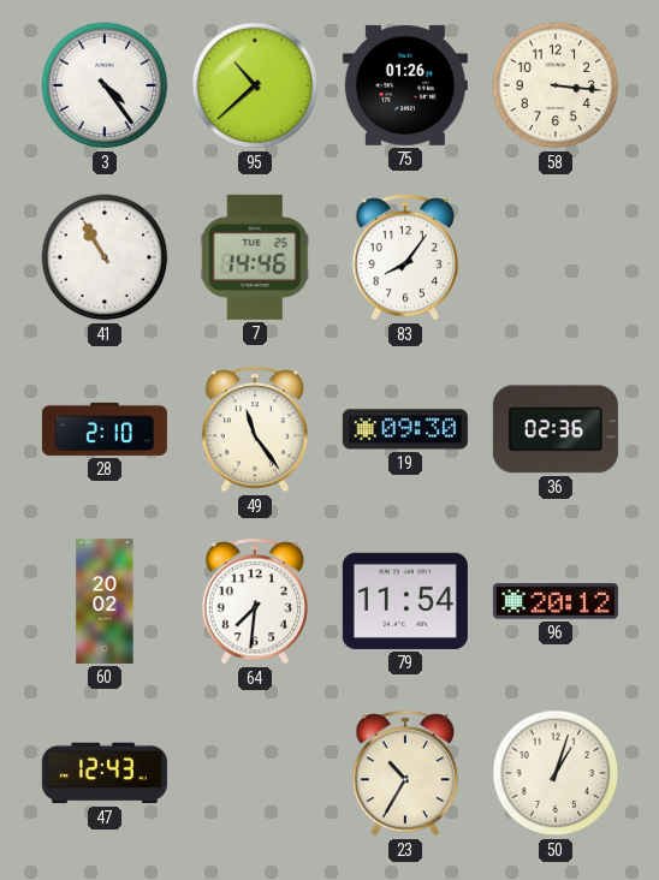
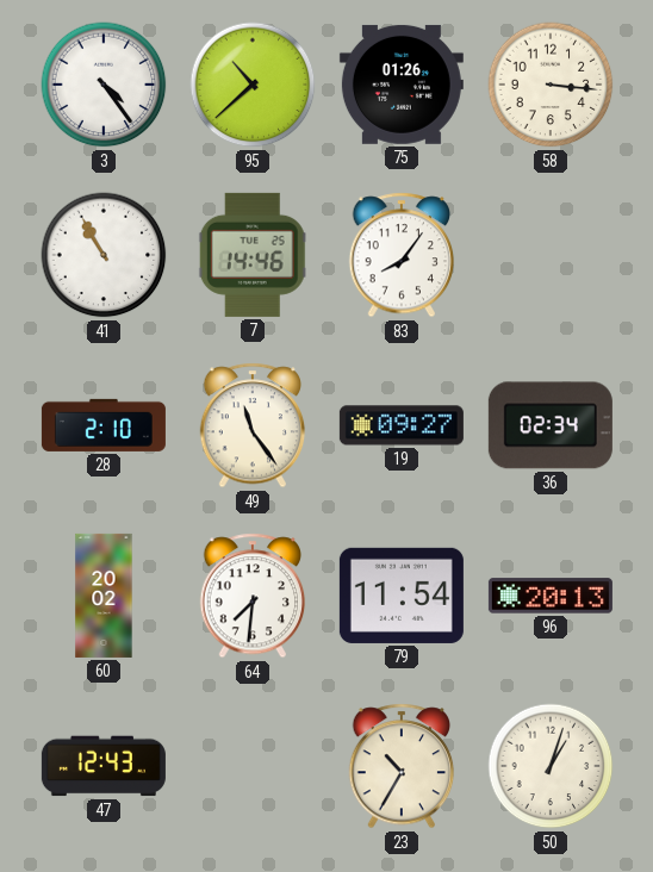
19: 09:30 -> 09:27 (402, 425)
36: 02:36 -> 02:34 (551, 425)
96: 20:12 -> 20:13 (551, 596)
